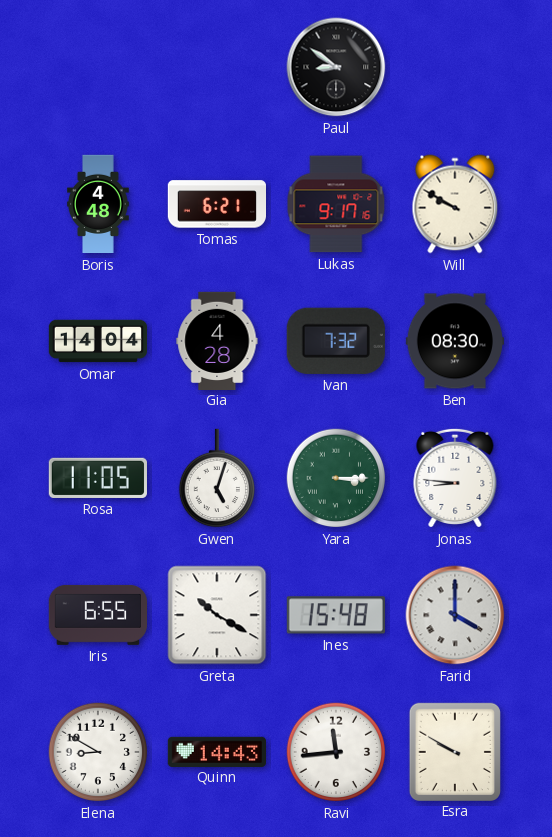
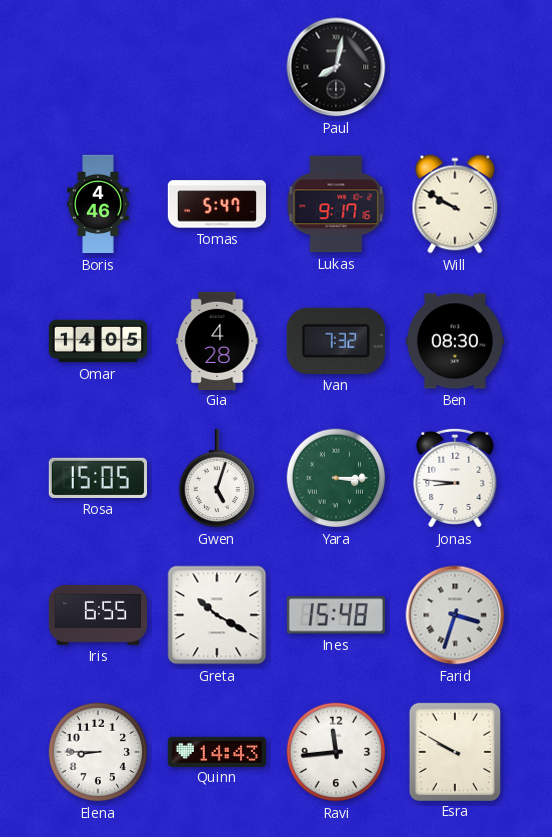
Paul: 8:51 -> 8:02 (336, 67)
Boris: 4:48 -> 4:46 (99, 204)
Tomas: 6:21 -> 5:47 (216, 204)
Omar: 14:04 -> 14:05 (98, 341)
Rosa: 11:05 -> 15:05 (98, 478)
Farid: 4:00 -> 3:33 (455, 615)
Elena: 8:50 -> 8:45 (98, 752)
